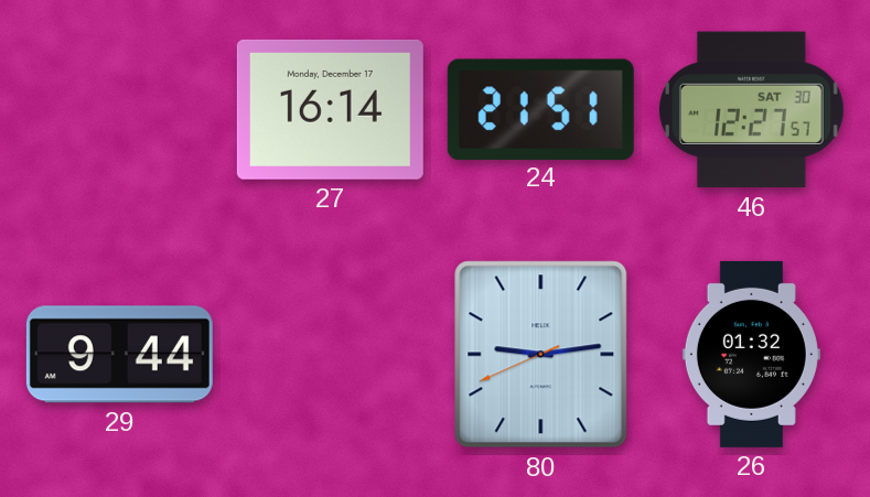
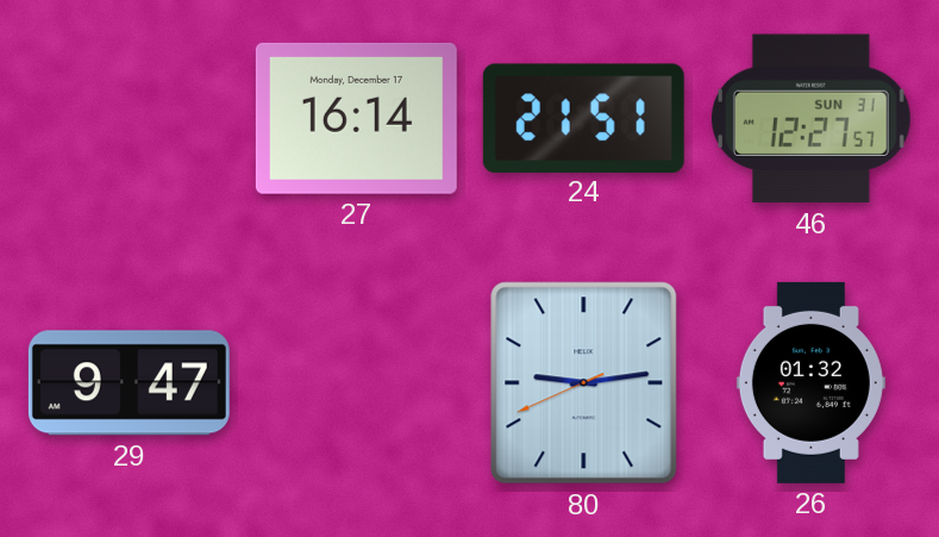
46 date: SAT 30 -> SUN 31 (810, 119)
29: 9:44 -> 9:47 (129, 383)
